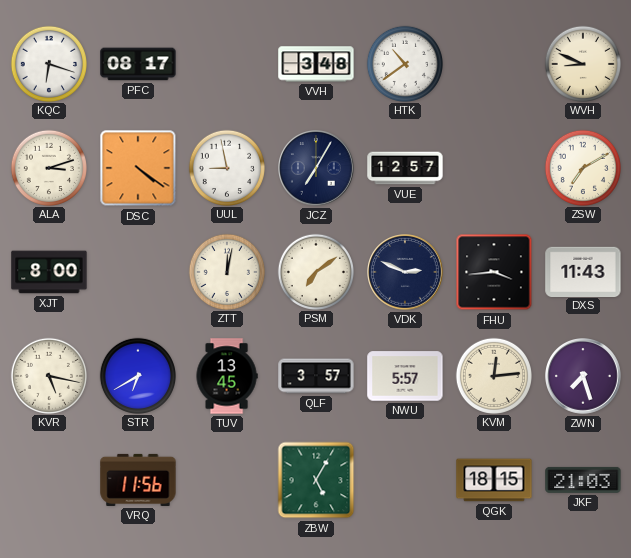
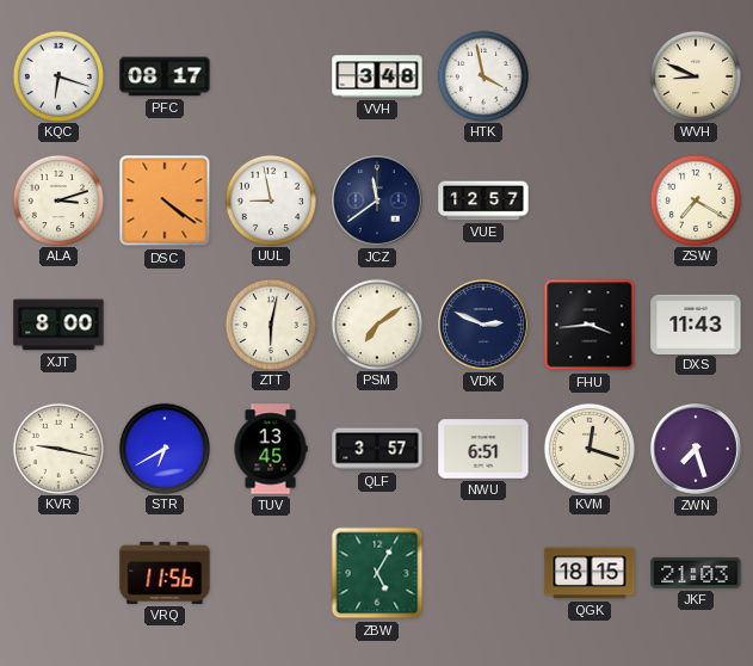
HTK: 10:39 -> 3:58 (482, 75)
JCZ: 7:05 -> 11:39 (378, 202)
ZSW: 7:10 -> 7:20 (695, 199)
ZTT: 12:02 -> 6:02 (270, 323)
KVR: 5:17 -> 9:17 (57, 448)
NWU: 5:57 -> 6:51 (483, 449)
KVM: 12:14 -> 12:18 (588, 448)
